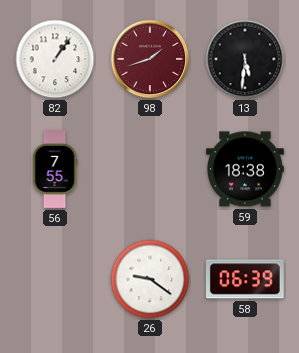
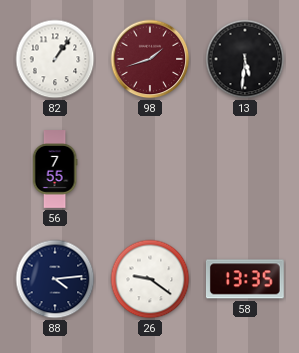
59: 18:38 -> none (246, 169)
88: none -> 4:14 (55, 279)
58: 06:39 -> 13:35 (245, 279)
